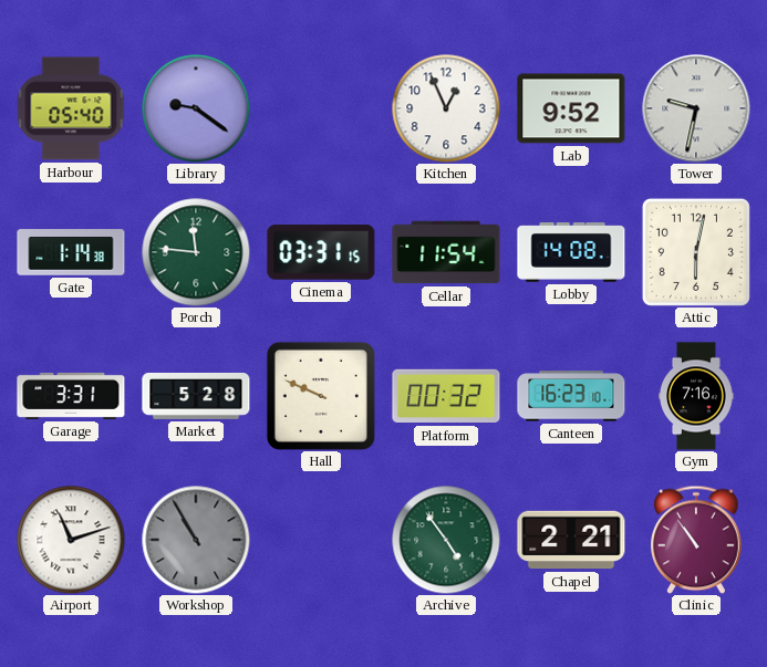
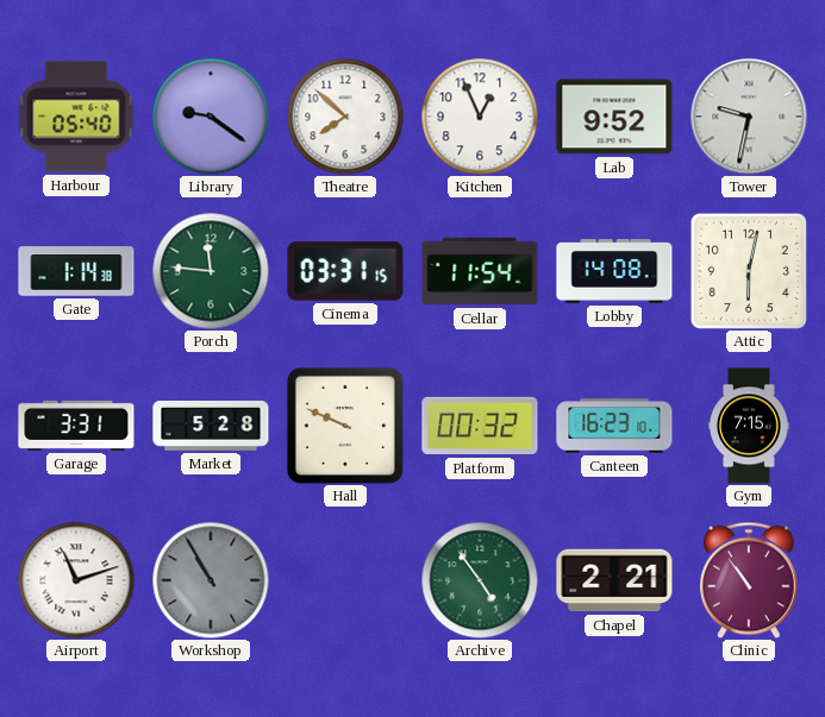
Theatre: none -> 7:52 (345, 117)
Gym: 7:16 -> 7:15 (749, 426)
